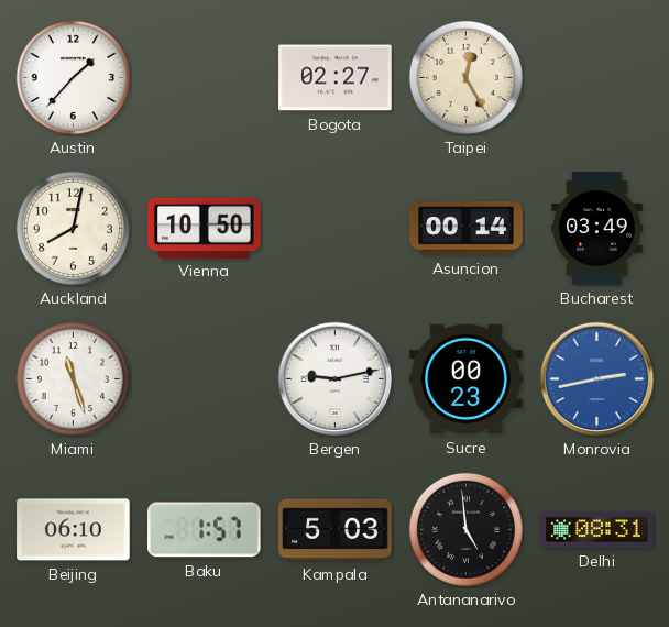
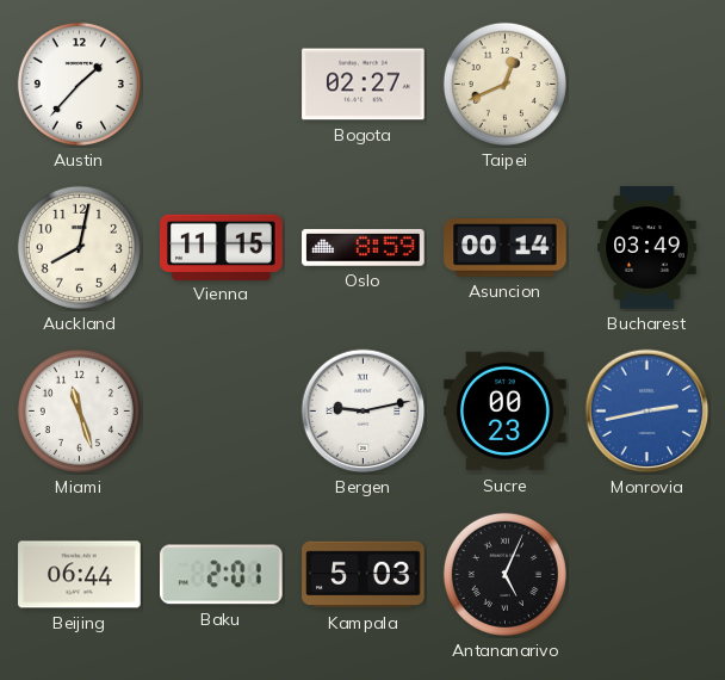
Taipei: 12:25 -> 12:41 (504, 84)
Vienna: 10:50 -> 11:15 (222, 247)
Oslo: none -> 8:59 (364, 248)
Beijing: 06:10 -> 06:44 (80, 575)
Baku: 1:57 -> 2:01 (222, 575)
Antananarivo: 4:59 -> 5:04 (504, 574)
Delhi: 08:31 -> none (597, 530)
